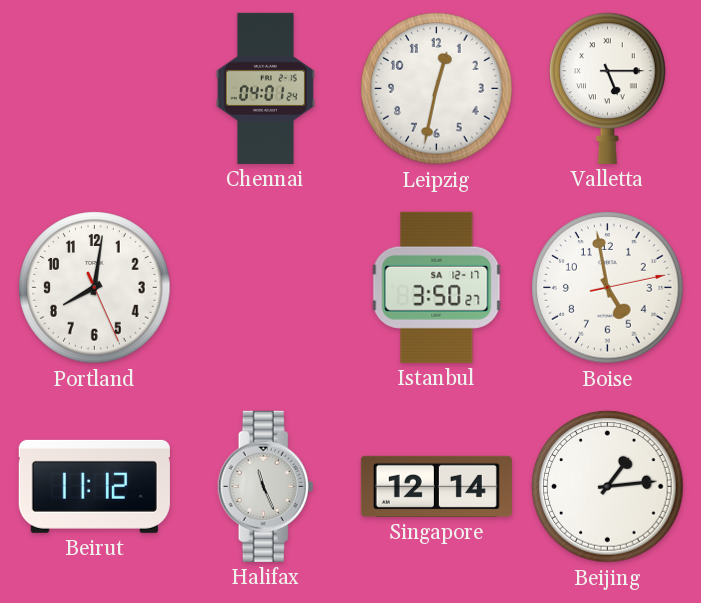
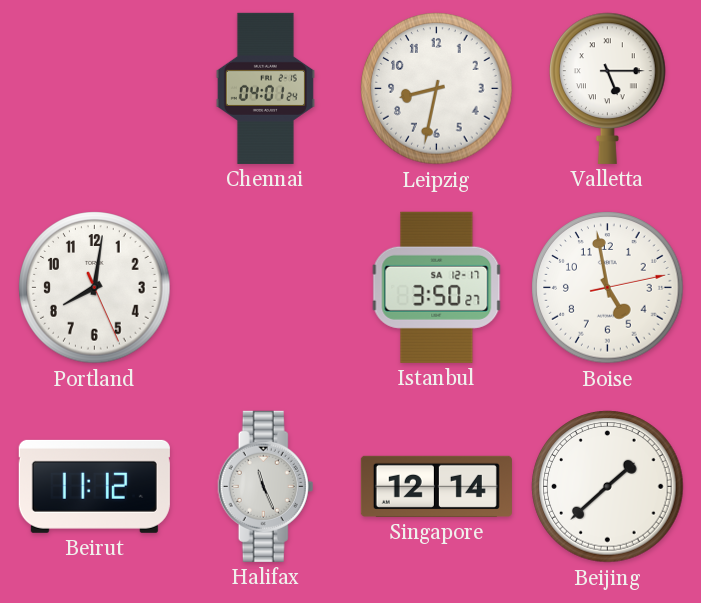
Leipzig: 12:32 -> 8:32 (437, 89)
Beijing: 1:14 -> 1:38 (608, 487)
